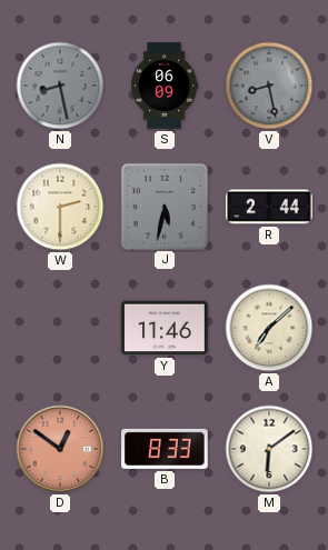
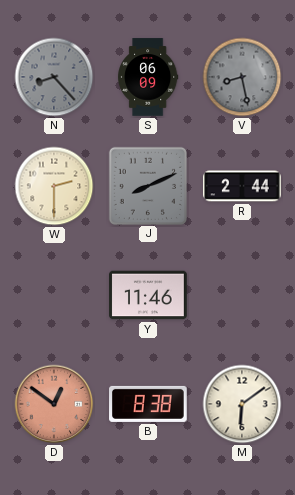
N: 8:28 -> 8:23 (54, 77)
J: 5:32 -> 8:11 (147, 185)
A: 7:08 -> none (269, 328)
B: 8:33 -> 8:38 (148, 404)
